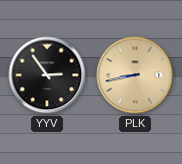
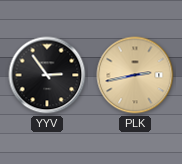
PLK: 8:43 -> 2:43 (135, 75)
